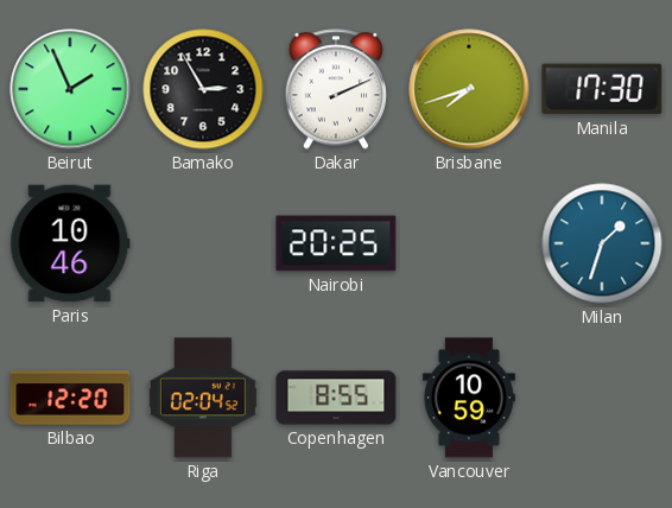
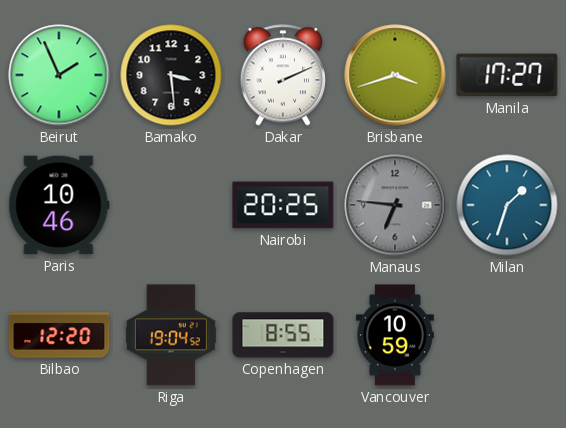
Bamako: 2:55 -> 3:29 (171, 75)
Brisbane: 7:42 -> 3:42 (395, 75)
Manila: 17:30 -> 17:27 (507, 75)
Manaus: none -> 6:46 (395, 205)
Riga: 02:04 -> 19:04 (171, 335)
